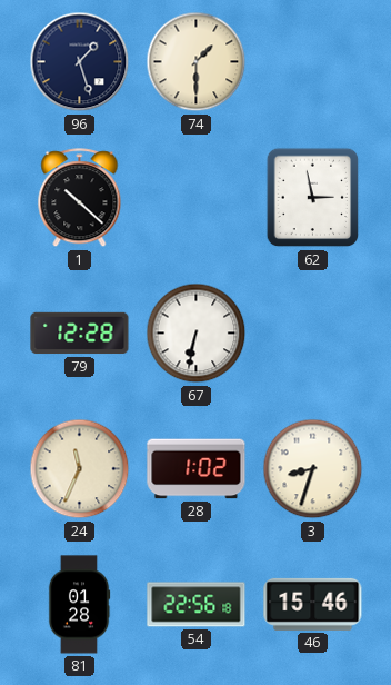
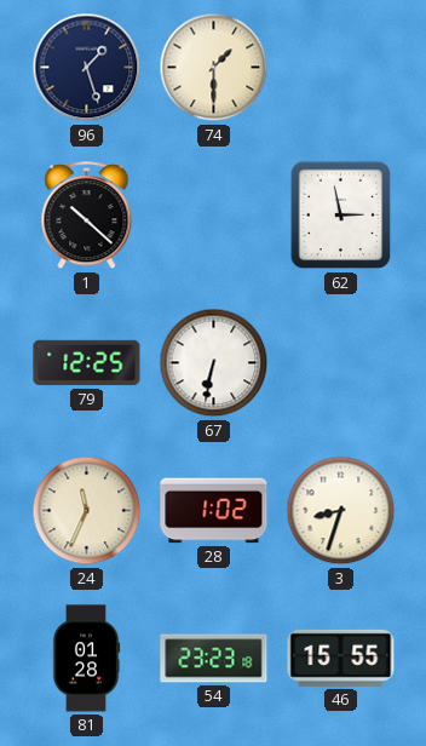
79: 12:28 -> 12:25 (87, 363)
54: 22:56 -> 23:23 (214, 659)
46: 15:46 -> 15:55 (341, 658)
